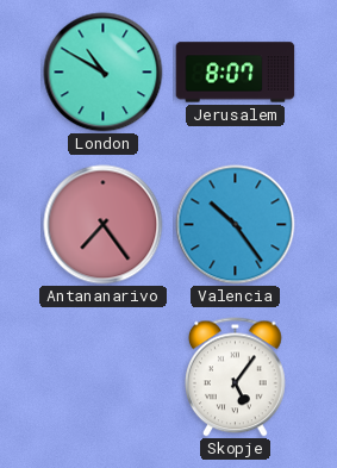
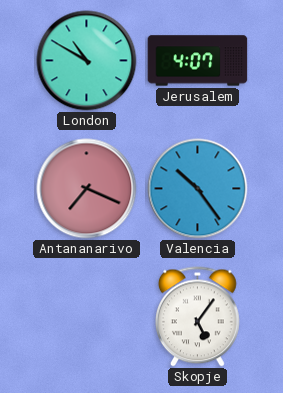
Jerusalem: 8:07 -> 4:07 (198, 61)
Antananarivo: 7:24 -> 7:19 (87, 189)
